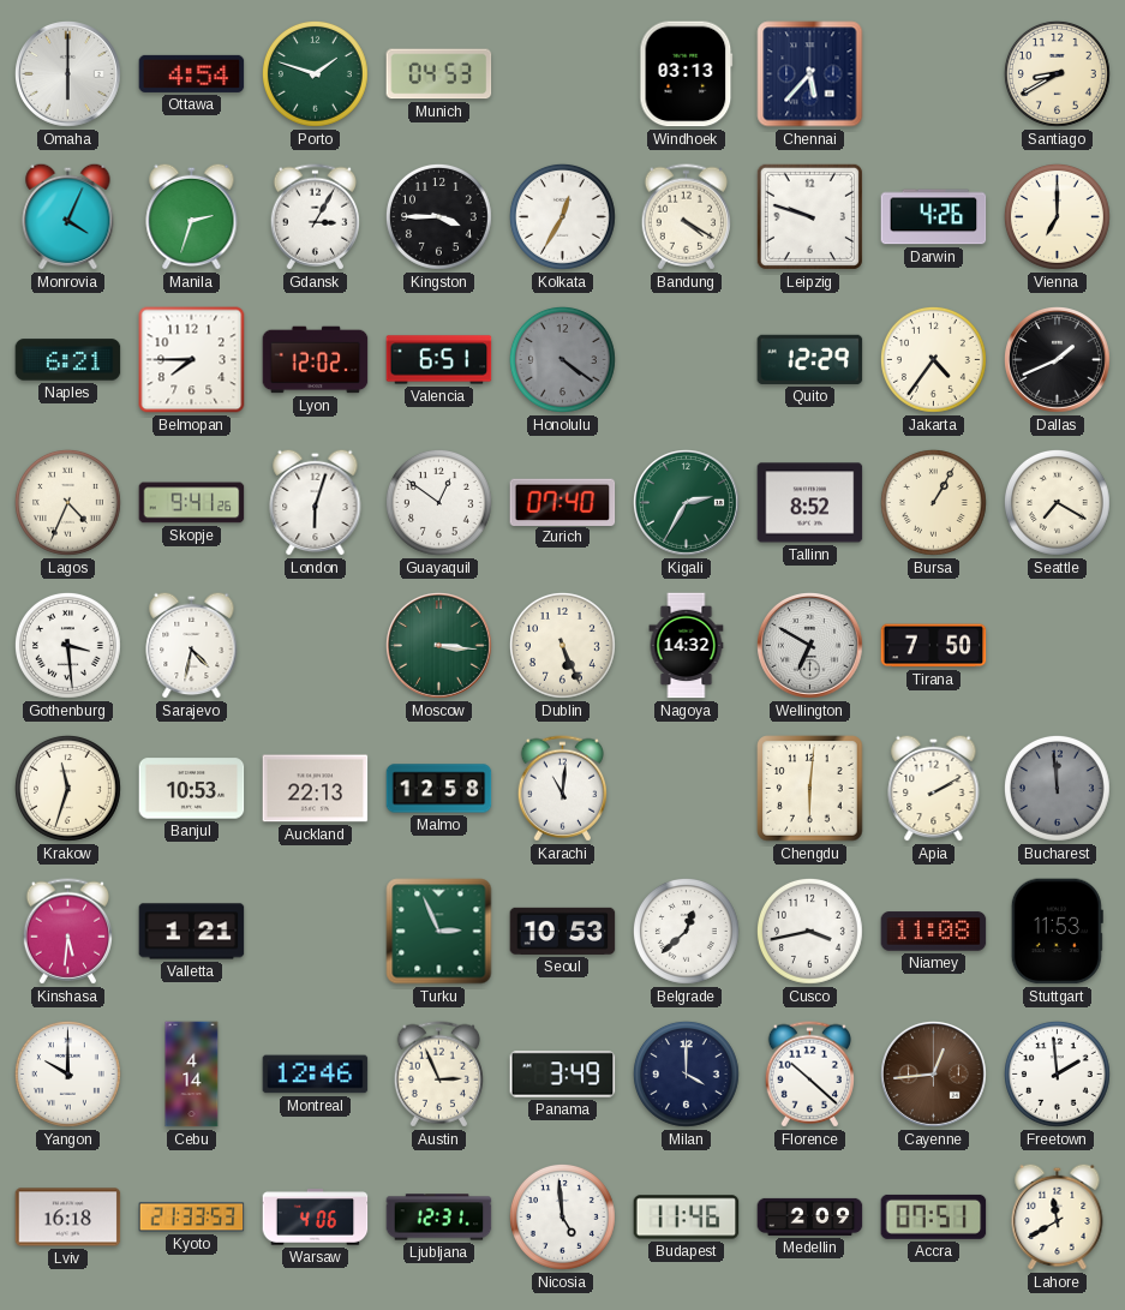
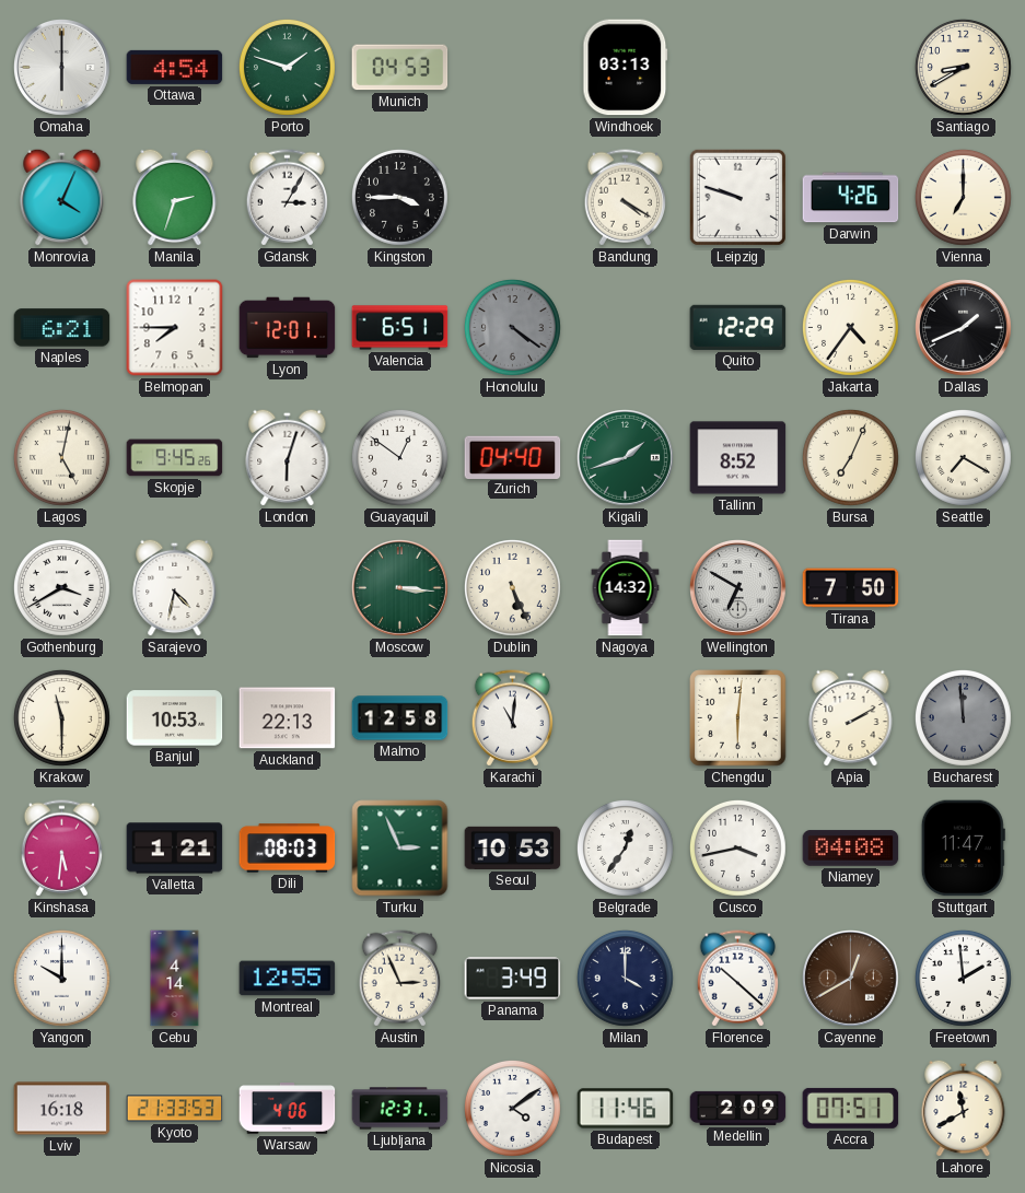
Chennai: 5:37 -> none (810, 74)
Kolkata: 12:35 -> none (562, 216)
Lyon: 12:02 -> 12:01 (288, 328)
Lagos: 4:34 -> 5:02 (61, 457)
Skopje: 9:41 -> 9:45 (175, 458)
Zurich: 07:40 -> 04:40 (513, 457)
Kigali: 2:35 -> 1:42 (626, 458)
Bursa: 1:05 -> 7:04 (850, 457)
Gothenburg: 3:29 -> 3:40 (61, 587)
Krakow: 11:33 -> 11:30 (61, 717)
Dili: none -> 08:03 (288, 849)
Belgrade: 12:38 -> 12:36 (625, 847)
Niamey: 11:08 -> 04:08 (851, 849)
Stuttgart: 11:53 -> 11:47 (963, 849)
Montreal: 12:46 -> 12:55 (288, 979)
Cayenne: 12:44 -> 12:40 (851, 979)
Nicosia: 4:59 -> 4:09 (512, 1108)
